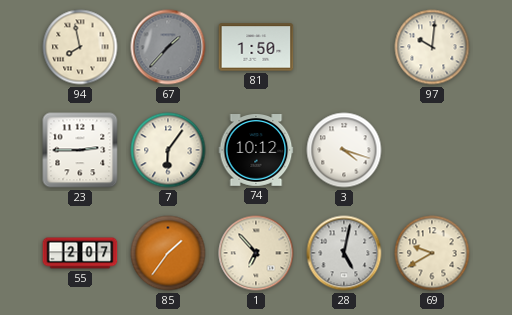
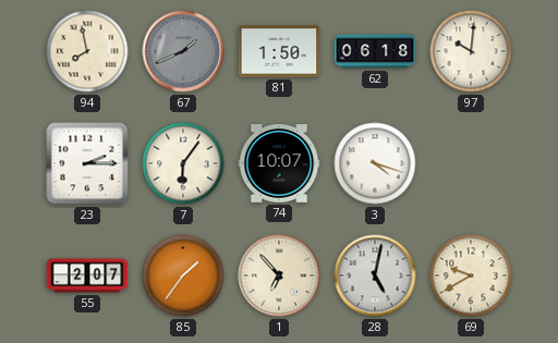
67: 1:37 -> 1:41 (183, 51)
62: none -> 06:18 (375, 51)
23: 2:45 -> 2:15 (87, 163)
74: 10:12 -> 10:07 (279, 164)
